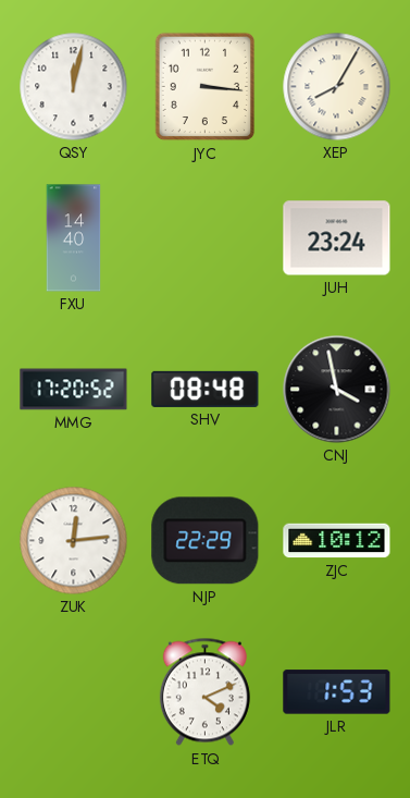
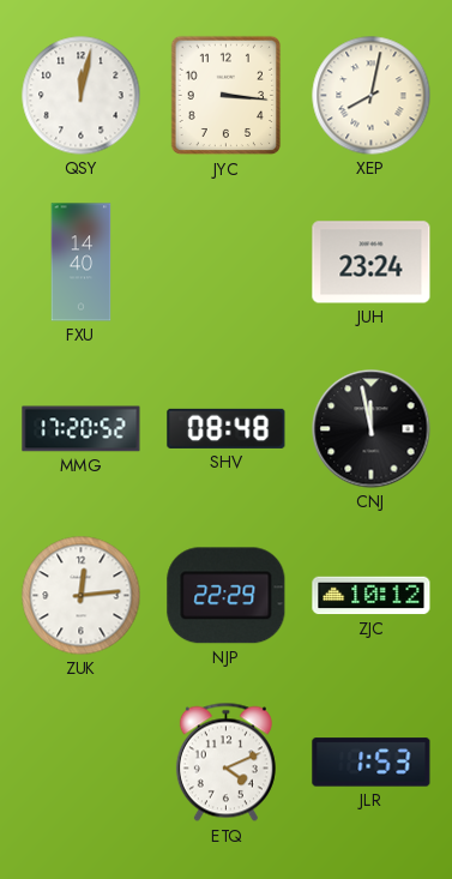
XEP: 8:05 -> 8:02 (372, 96)
CNJ: 3:58 -> 11:58 (372, 429)
